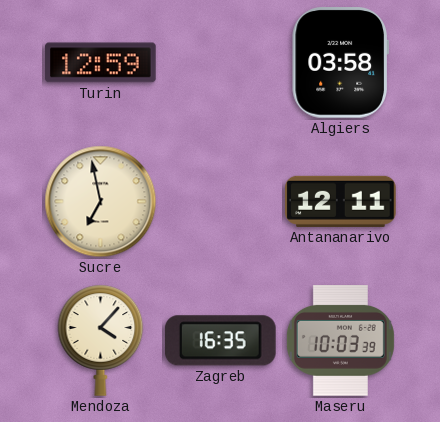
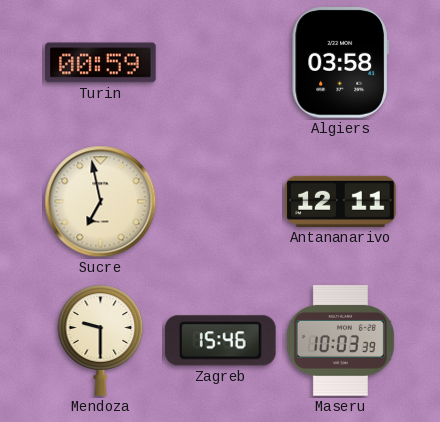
Turin: 12:59 -> 00:59 (101, 63)
Mendoza: 4:07 -> 9:30 (101, 340)
Zagreb: 16:35 -> 15:46 (220, 341)
